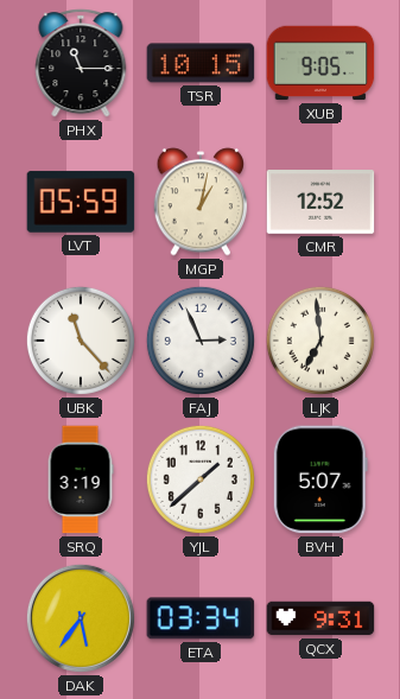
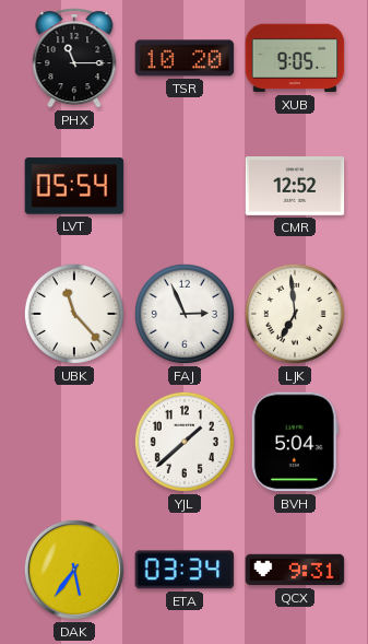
TSR: 10:15 -> 10:20 (185, 58)
LVT: 05:59 -> 05:54 (74, 186)
MGP: 1:02 -> none (201, 202)
SRQ: 3:19 -> none (81, 479)
BVH: 5:07 -> 5:04 (295, 442)
